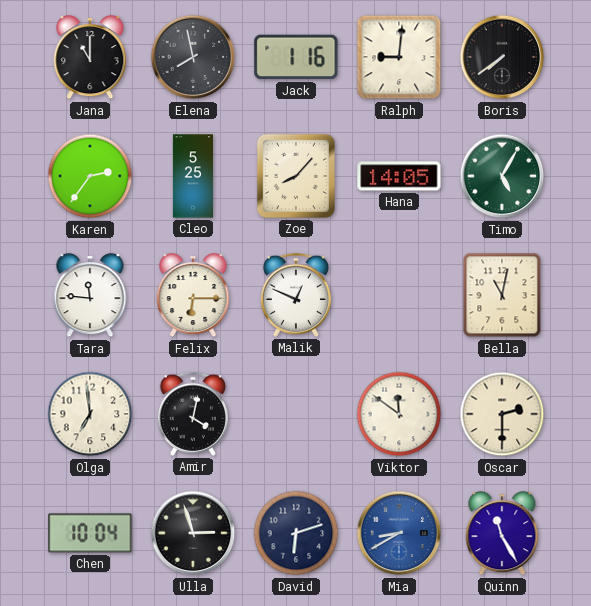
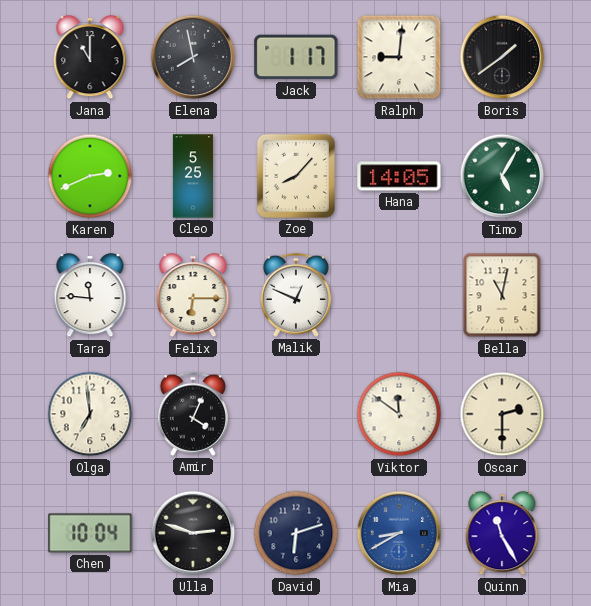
Jack: 1:16 -> 1:17 (296, 57)
Boris: 7:39 -> 1:39 (502, 57)
Karen: 2:36 -> 2:41 (90, 176)
Amir: 4:02 -> 4:04 (193, 414)
Ulla: 2:57 -> 2:48 (193, 533)
